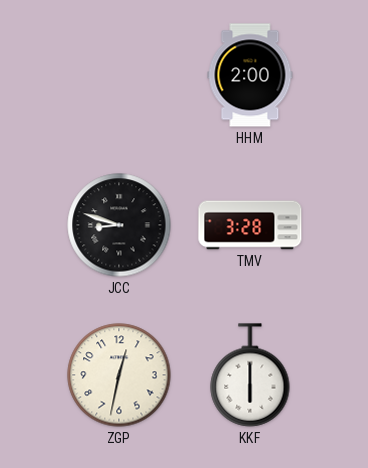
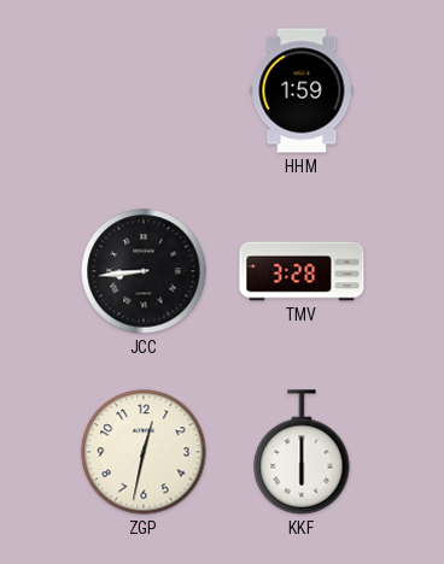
HHM: 2:00 -> 1:59 (302, 90)
JCC: 8:48 -> 8:44 (144, 271)
